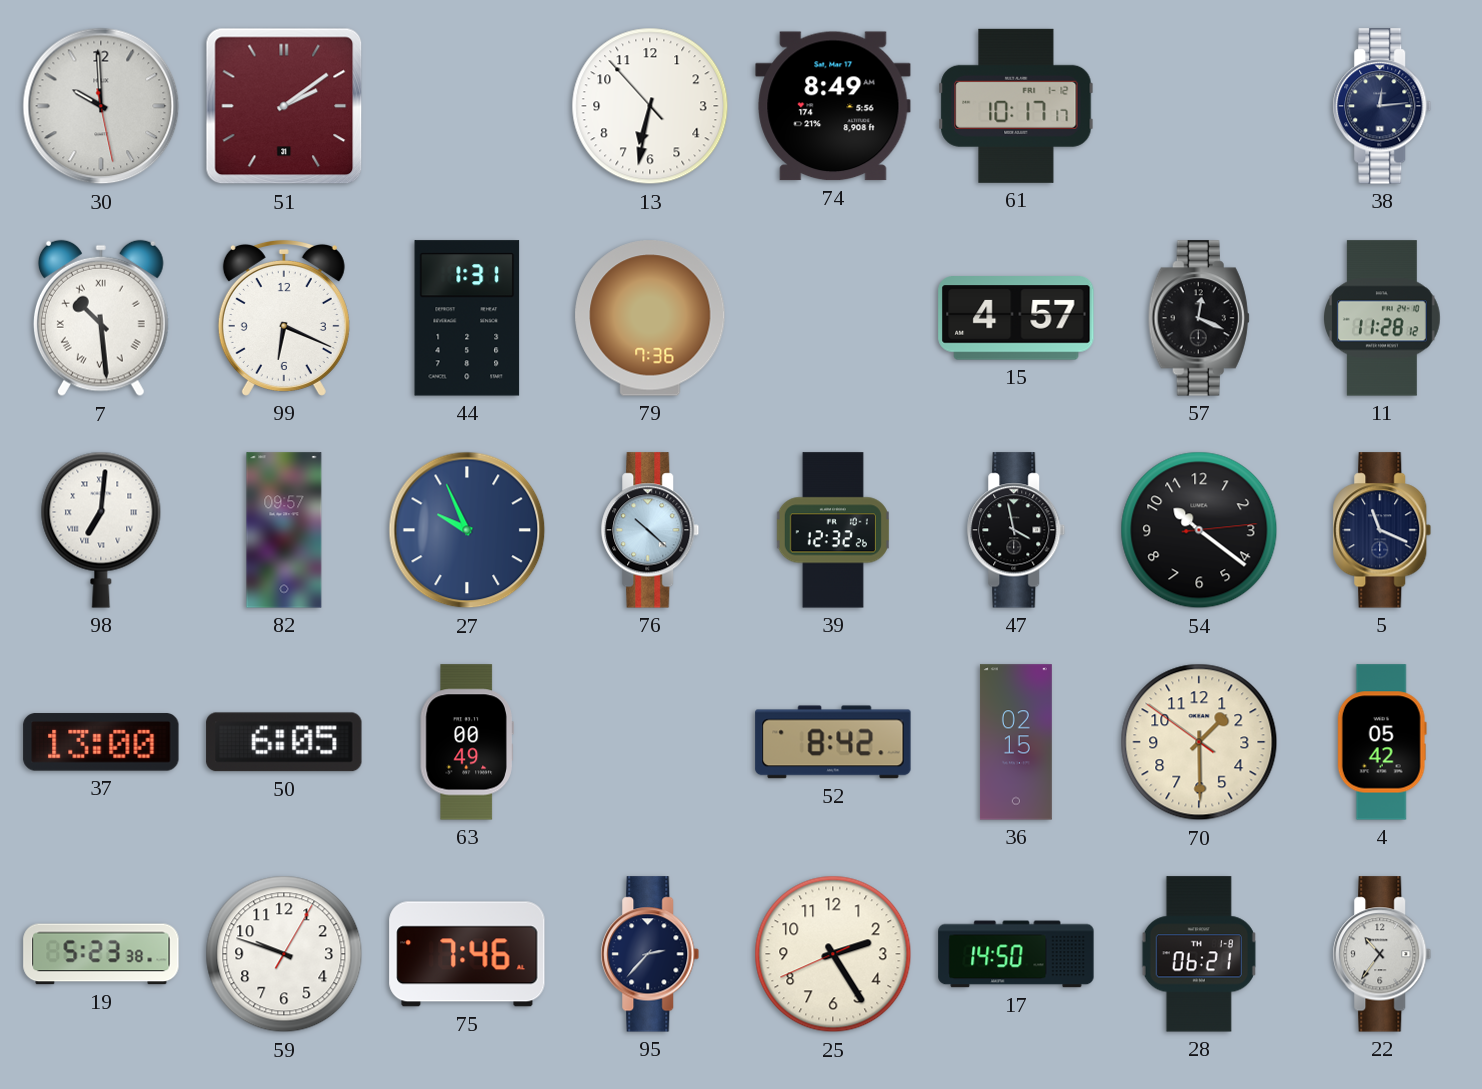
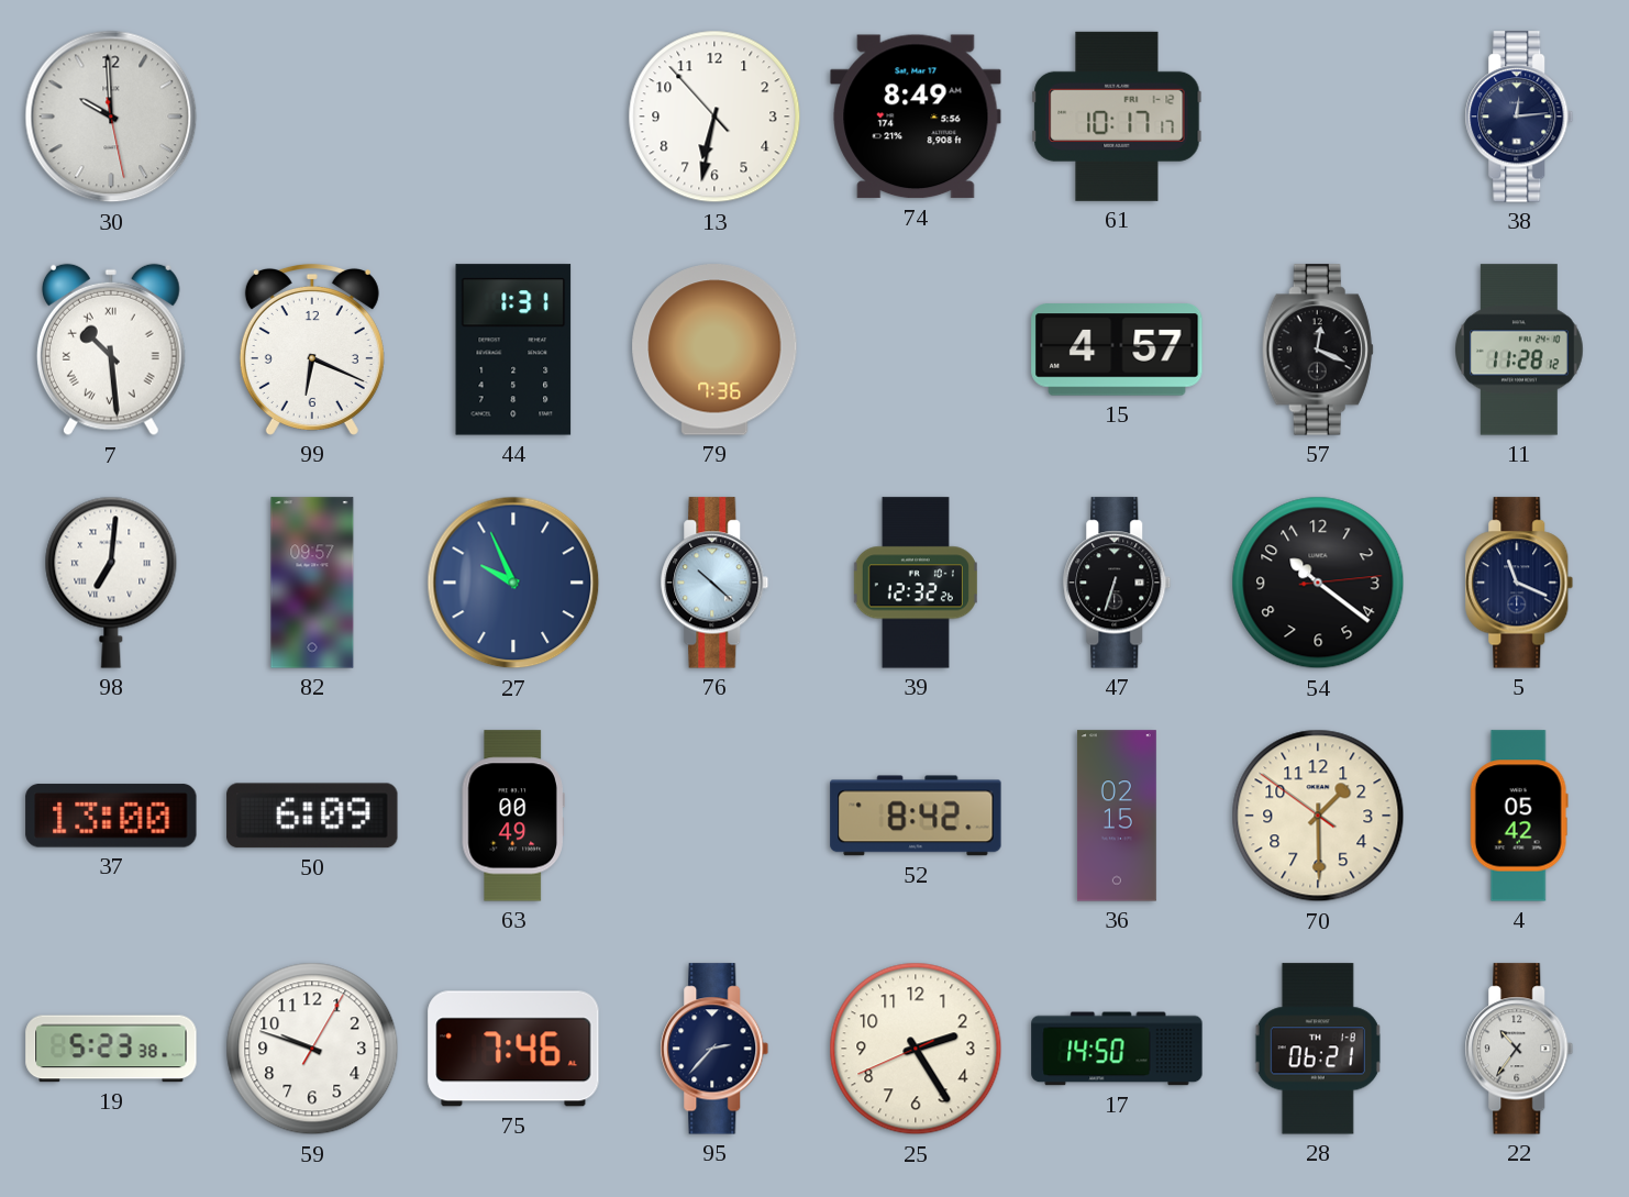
51: 2:09 -> none (284, 106)
47: 3:58 -> 6:33 (1117, 583)
50: 6:05 -> 6:09 (312, 816)
